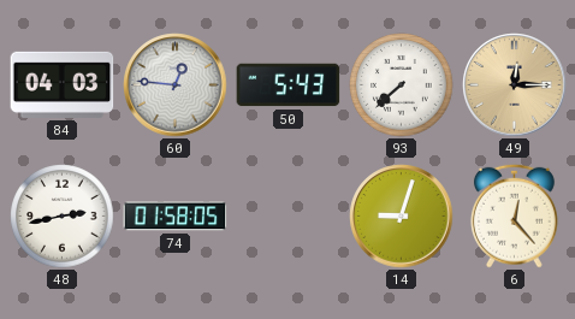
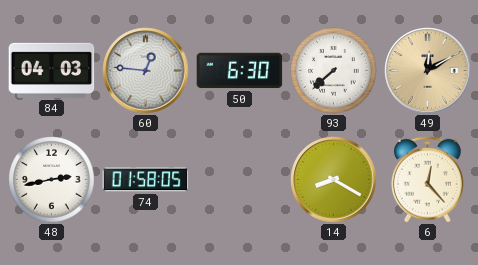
50: 5:43 -> 6:30 (240, 71)
49: 12:15 -> 12:10 (428, 71)
14: 9:03 -> 8:20 (334, 180)
